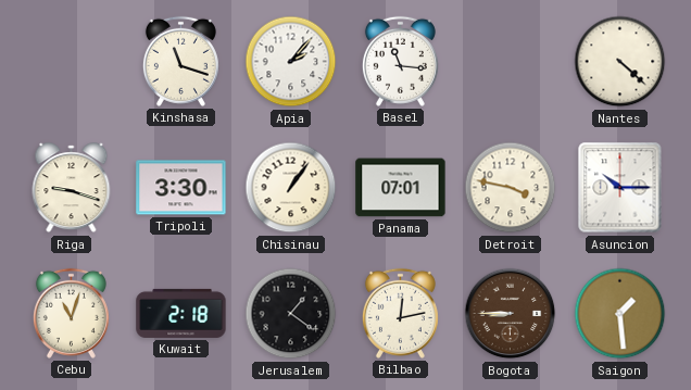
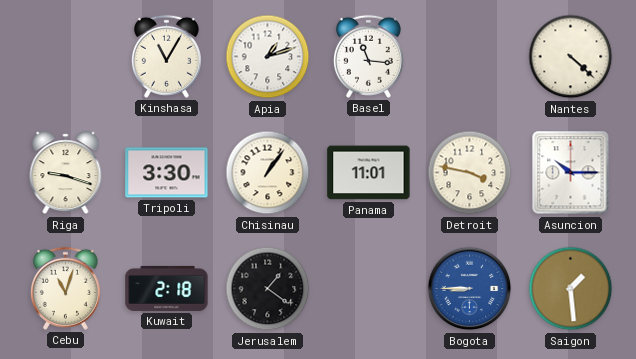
Kinshasa: 11:18 -> 11:05 (166, 56)
Apia: 2:07 -> 1:12 (268, 57)
Panama: 07:01 -> 11:01 (369, 173)
Bilbao: 12:13 -> none (400, 313)
Bogota dial: brown -> blue (470, 289)
